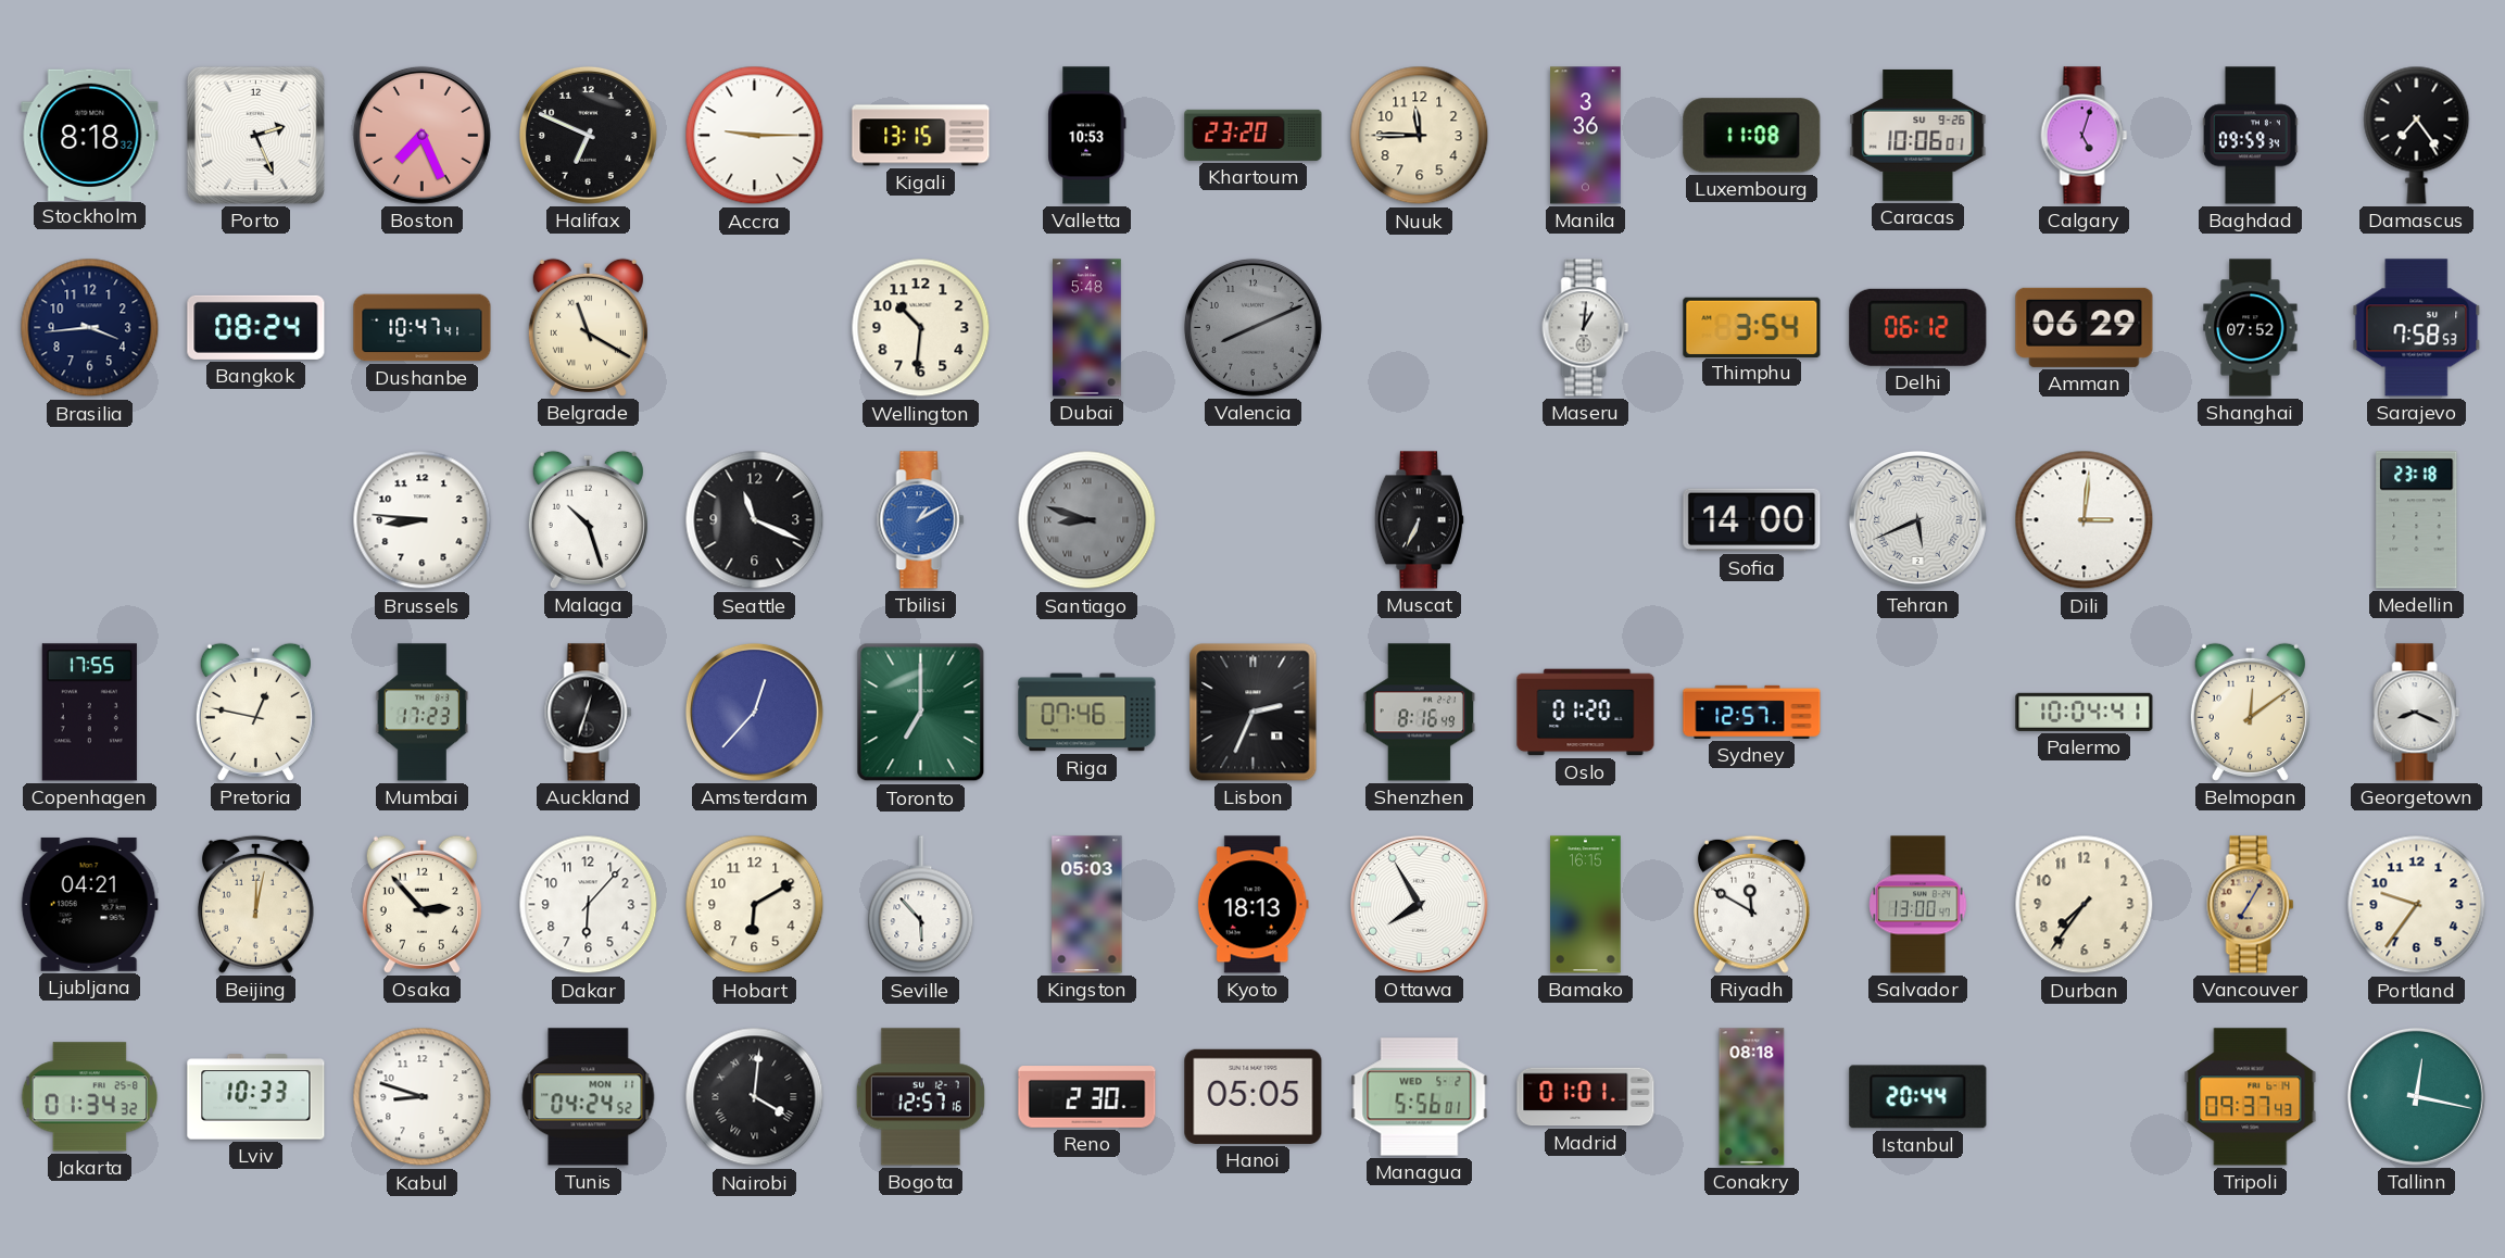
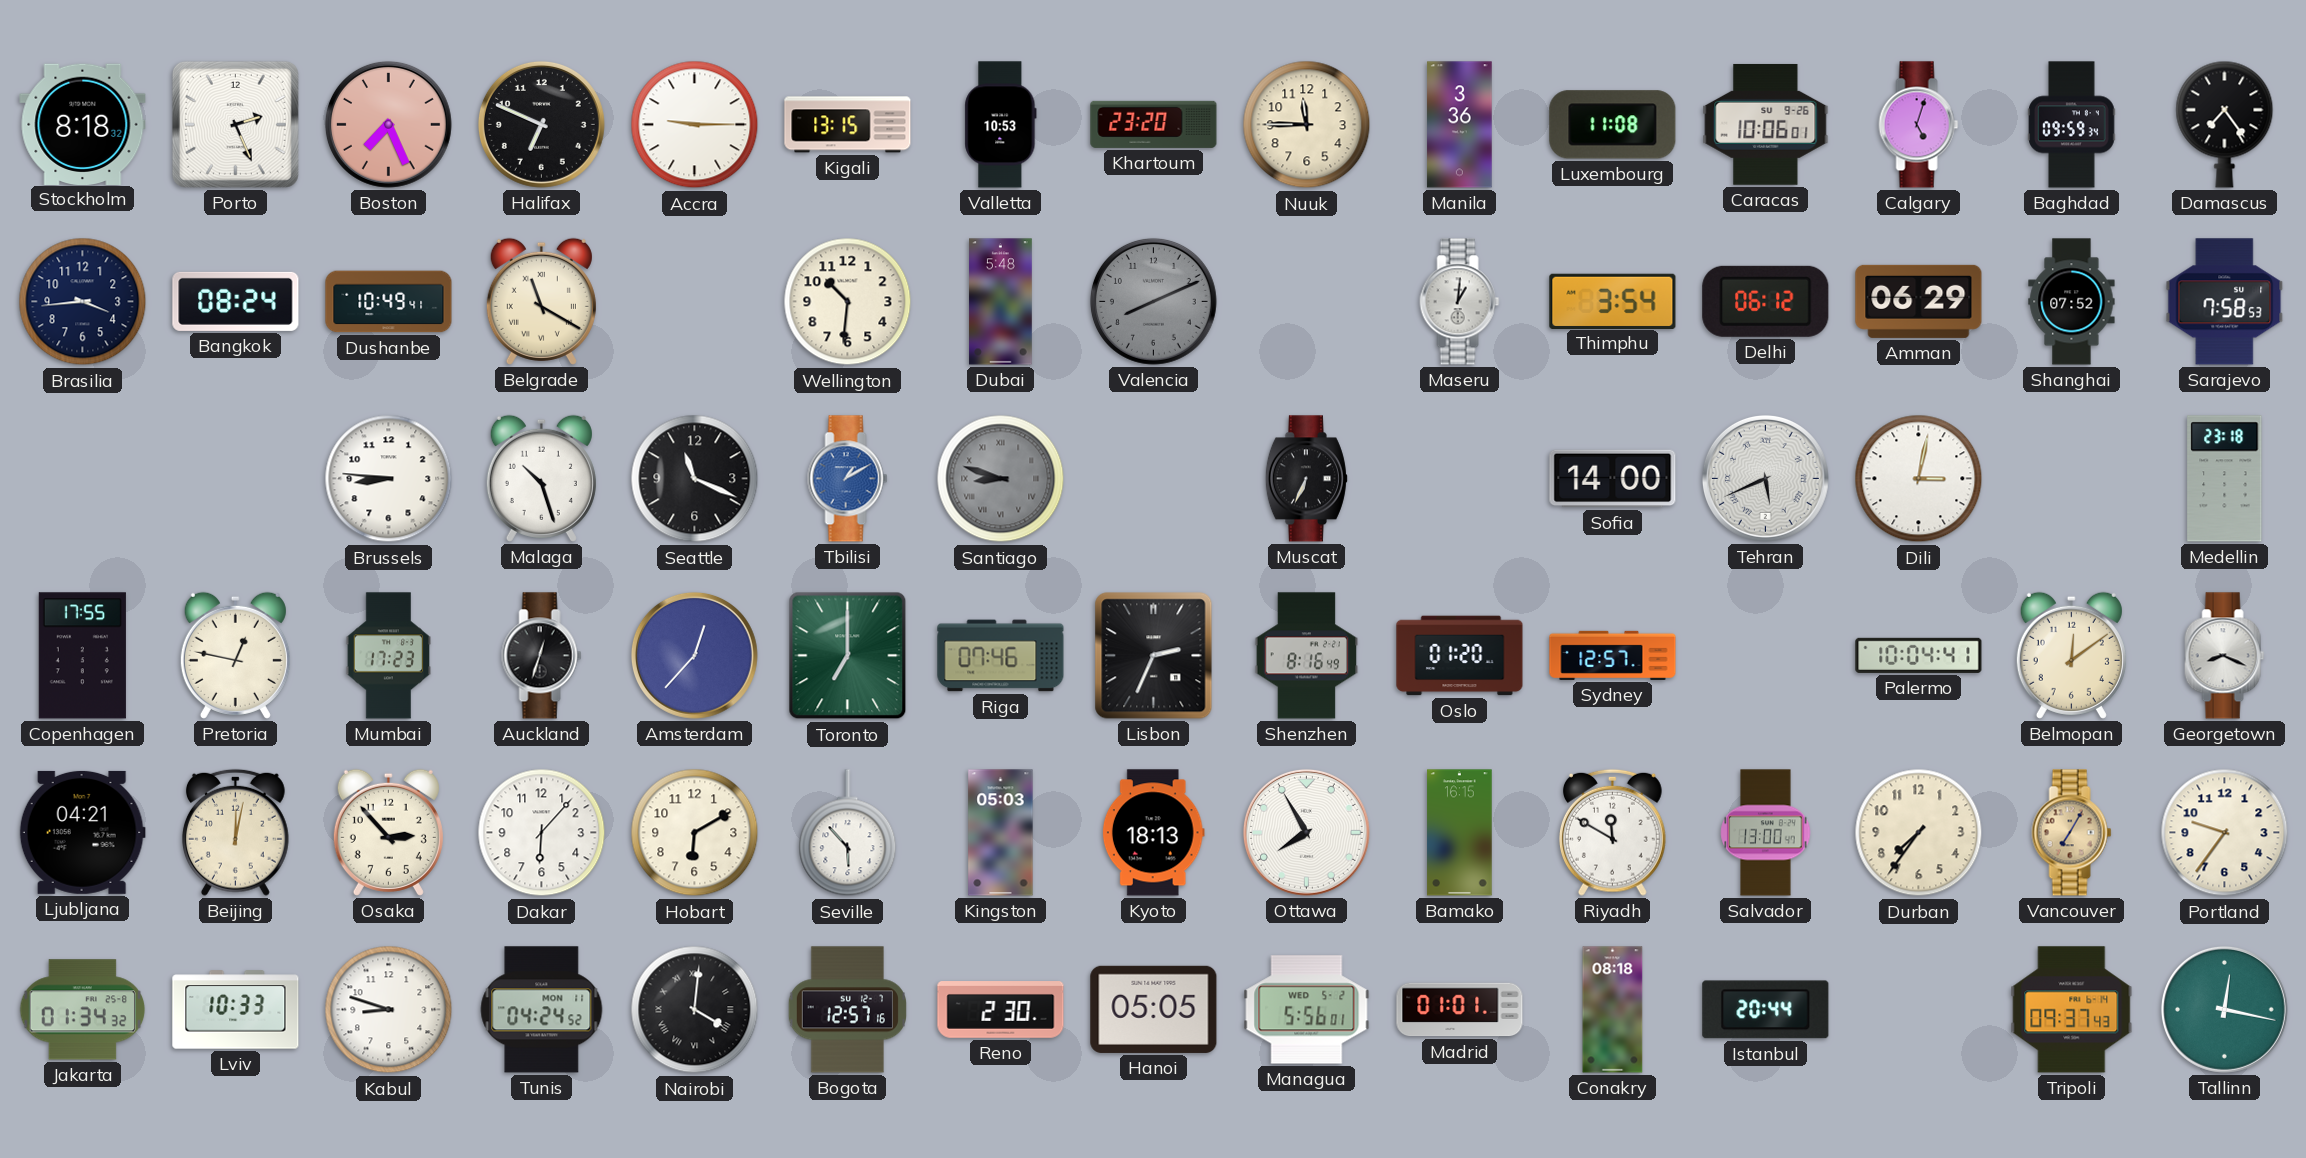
Dushanbe: 10:47 -> 10:49 (389, 302)
Dili: 3:01 -> 3:02 (1919, 479)
